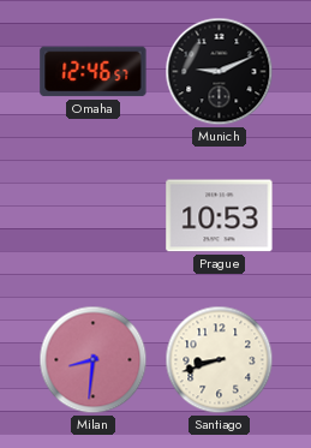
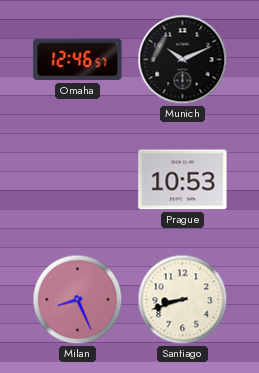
Munich: 9:11 -> 10:11 (183, 60)
Milan: 8:31 -> 8:26 (78, 300)
